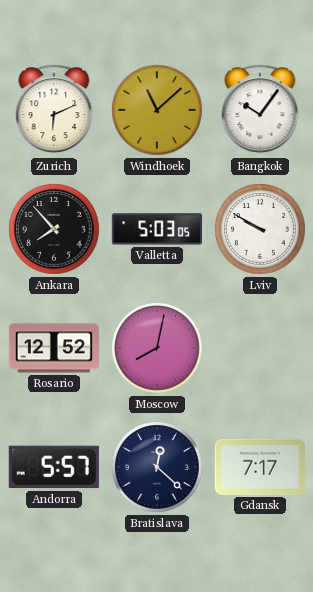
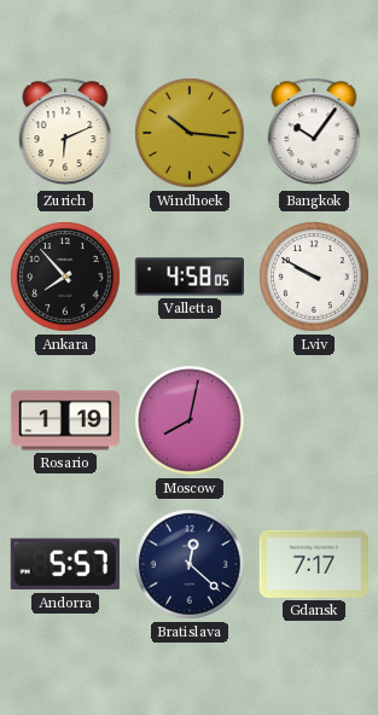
Windhoek: 11:08 -> 10:16 (191, 134)
Valletta: 5:03 -> 4:58 (188, 277)
Rosario: 12:52 -> 1:19 (65, 420)
